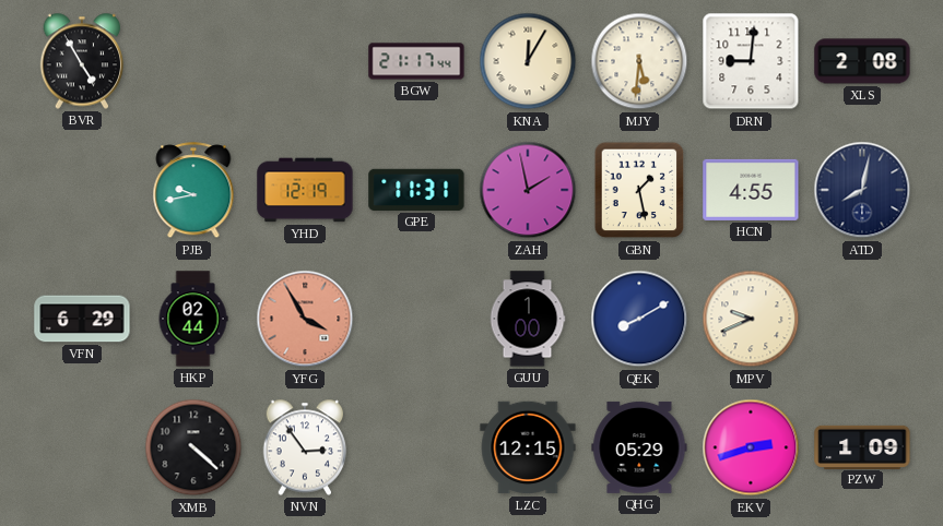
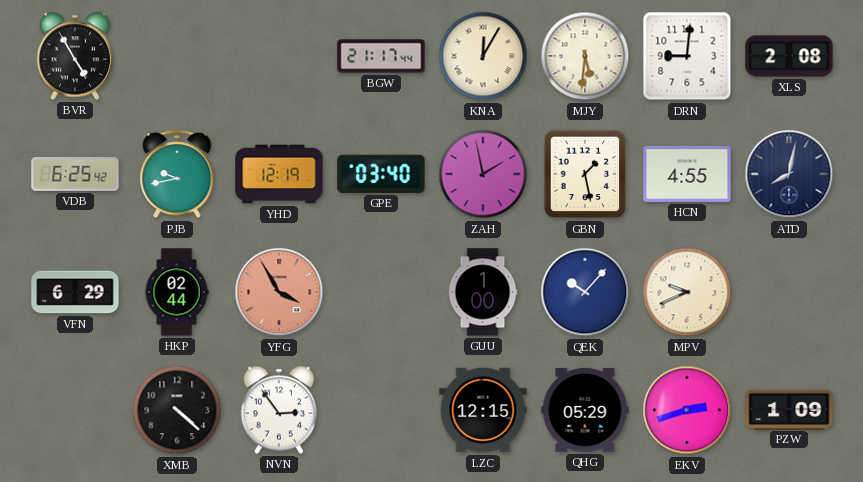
VDB: none -> 6:25 (75, 175)
GPE: 11:31 -> 03:40 (381, 174)
QEK: 8:10 -> 10:07 (585, 292)
